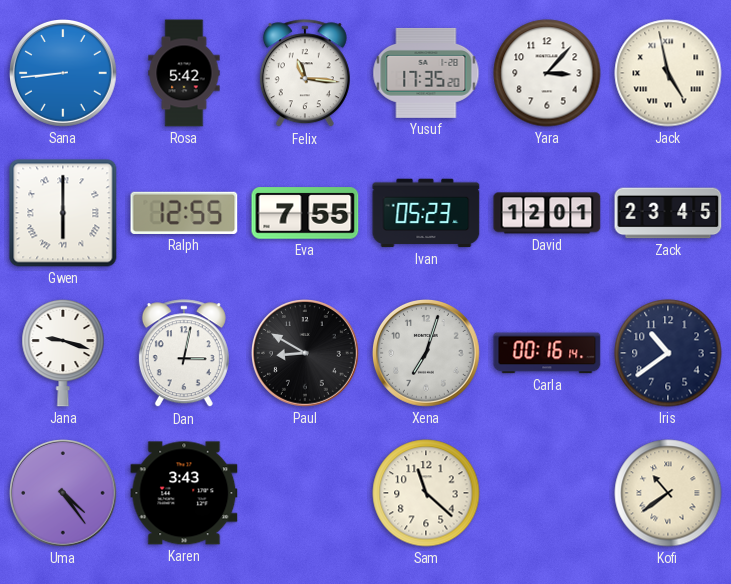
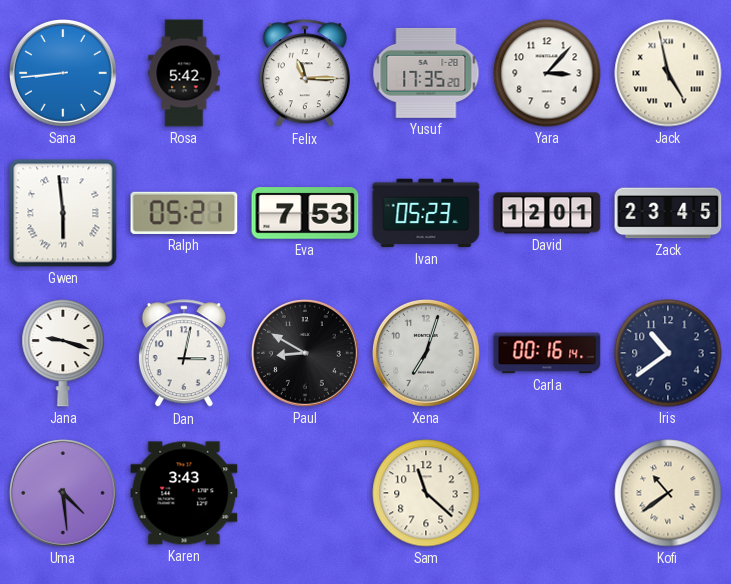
Felix: 11:16 -> 11:15 (305, 74)
Gwen: 6:00 -> 5:59 (63, 213)
Ralph: 12:55 -> 05:21 (184, 213)
Eva: 7:55 -> 7:53 (305, 213)
Uma: 4:24 -> 4:29 (64, 494)
